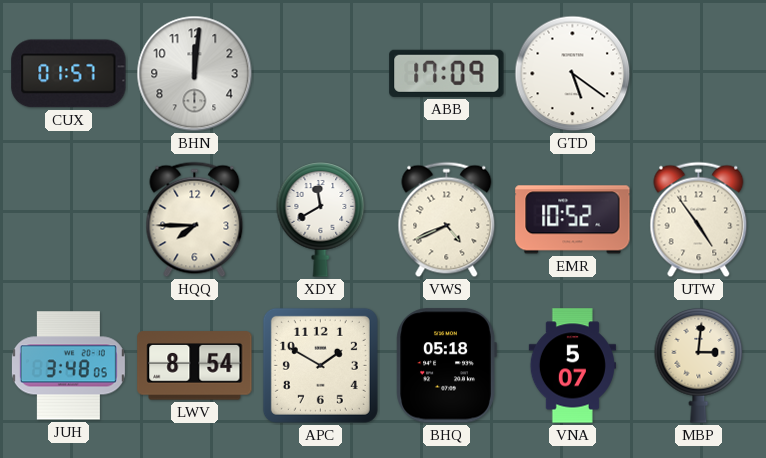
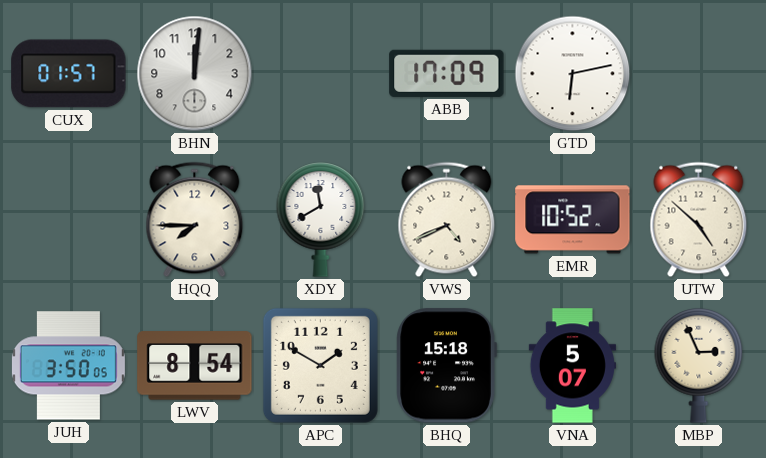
GTD: 5:21 -> 6:13 (573, 74)
UTW: 4:54 -> 4:52 (699, 220)
JUH: 3:48 -> 3:50 (68, 366)
BHQ: 05:18 -> 15:18 (446, 366)
MBP: 3:01 -> 2:56 (699, 366)
